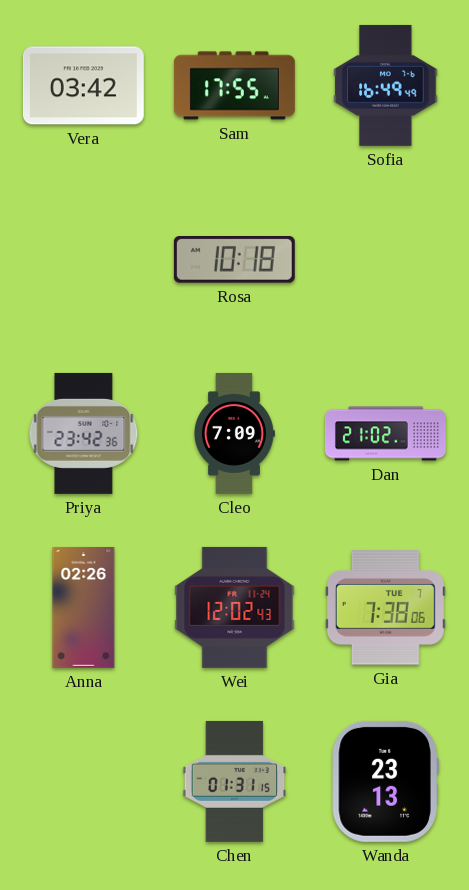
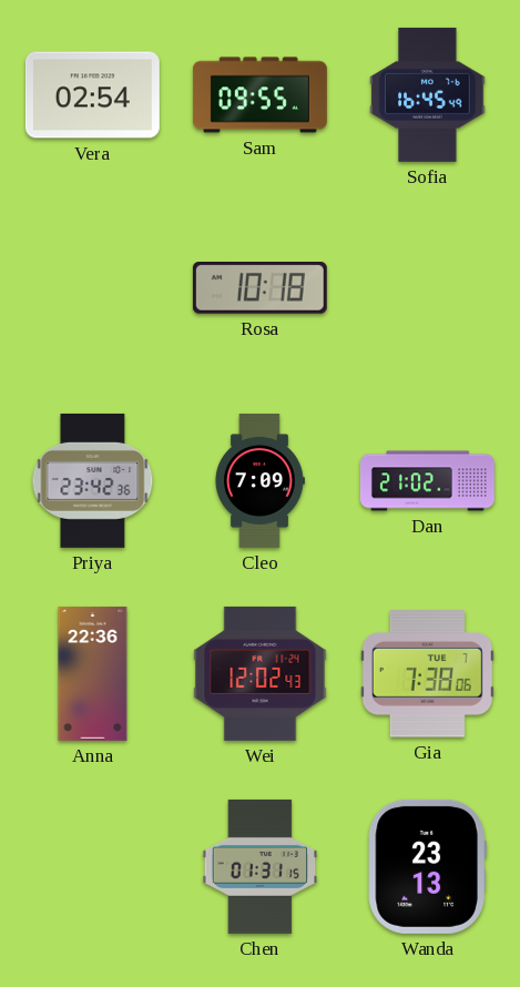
Vera: 03:42 -> 02:54 (92, 95)
Sam: 17:55 -> 09:55 (259, 95)
Sofia: 16:49 -> 16:45 (428, 94)
Anna: 02:26 -> 22:36 (93, 673)
